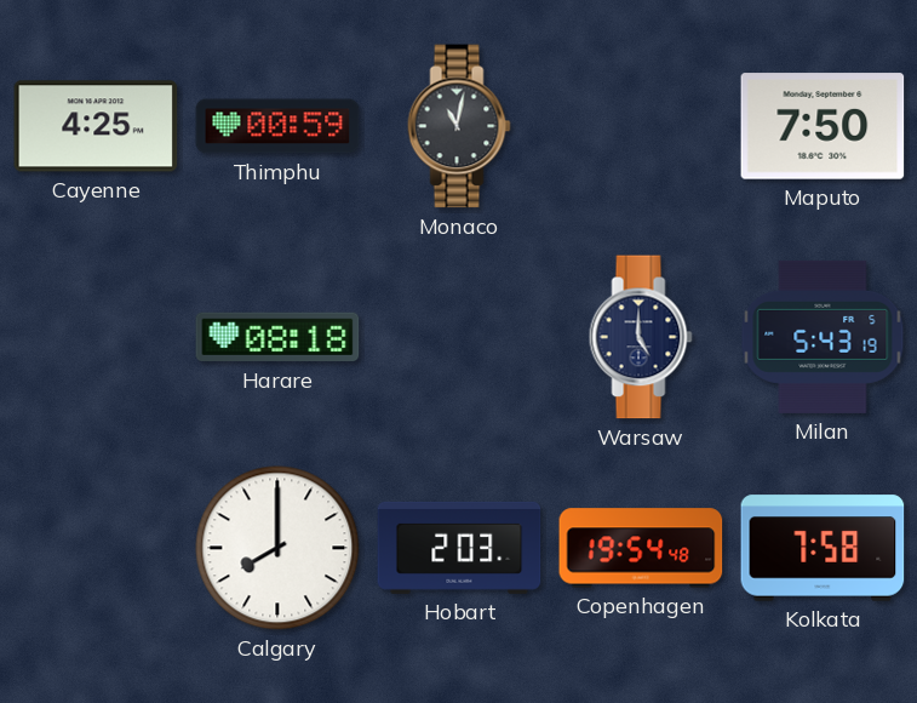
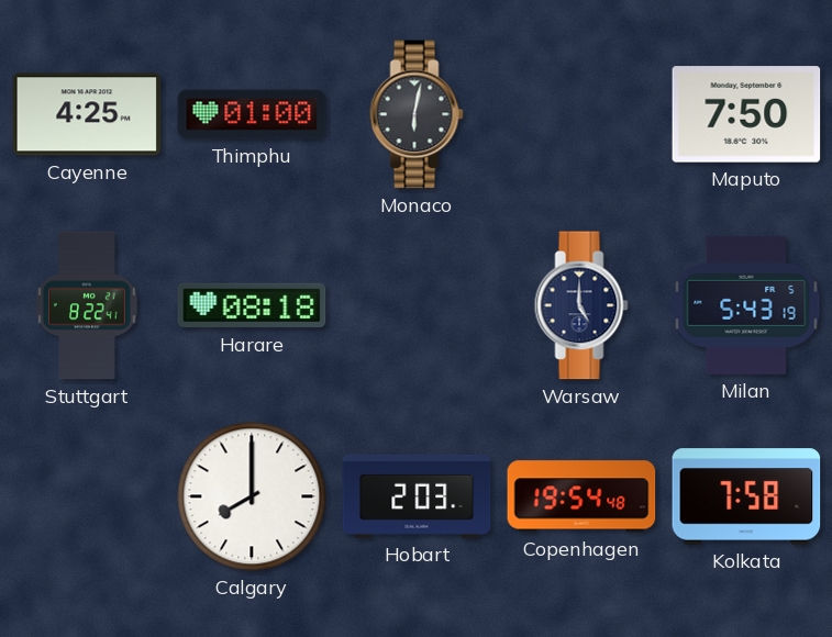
Thimphu: 00:59 -> 01:00 (252, 114)
Monaco: 11:02 -> 6:02 (417, 114)
Stuttgart: none -> 8:22 (87, 305)
